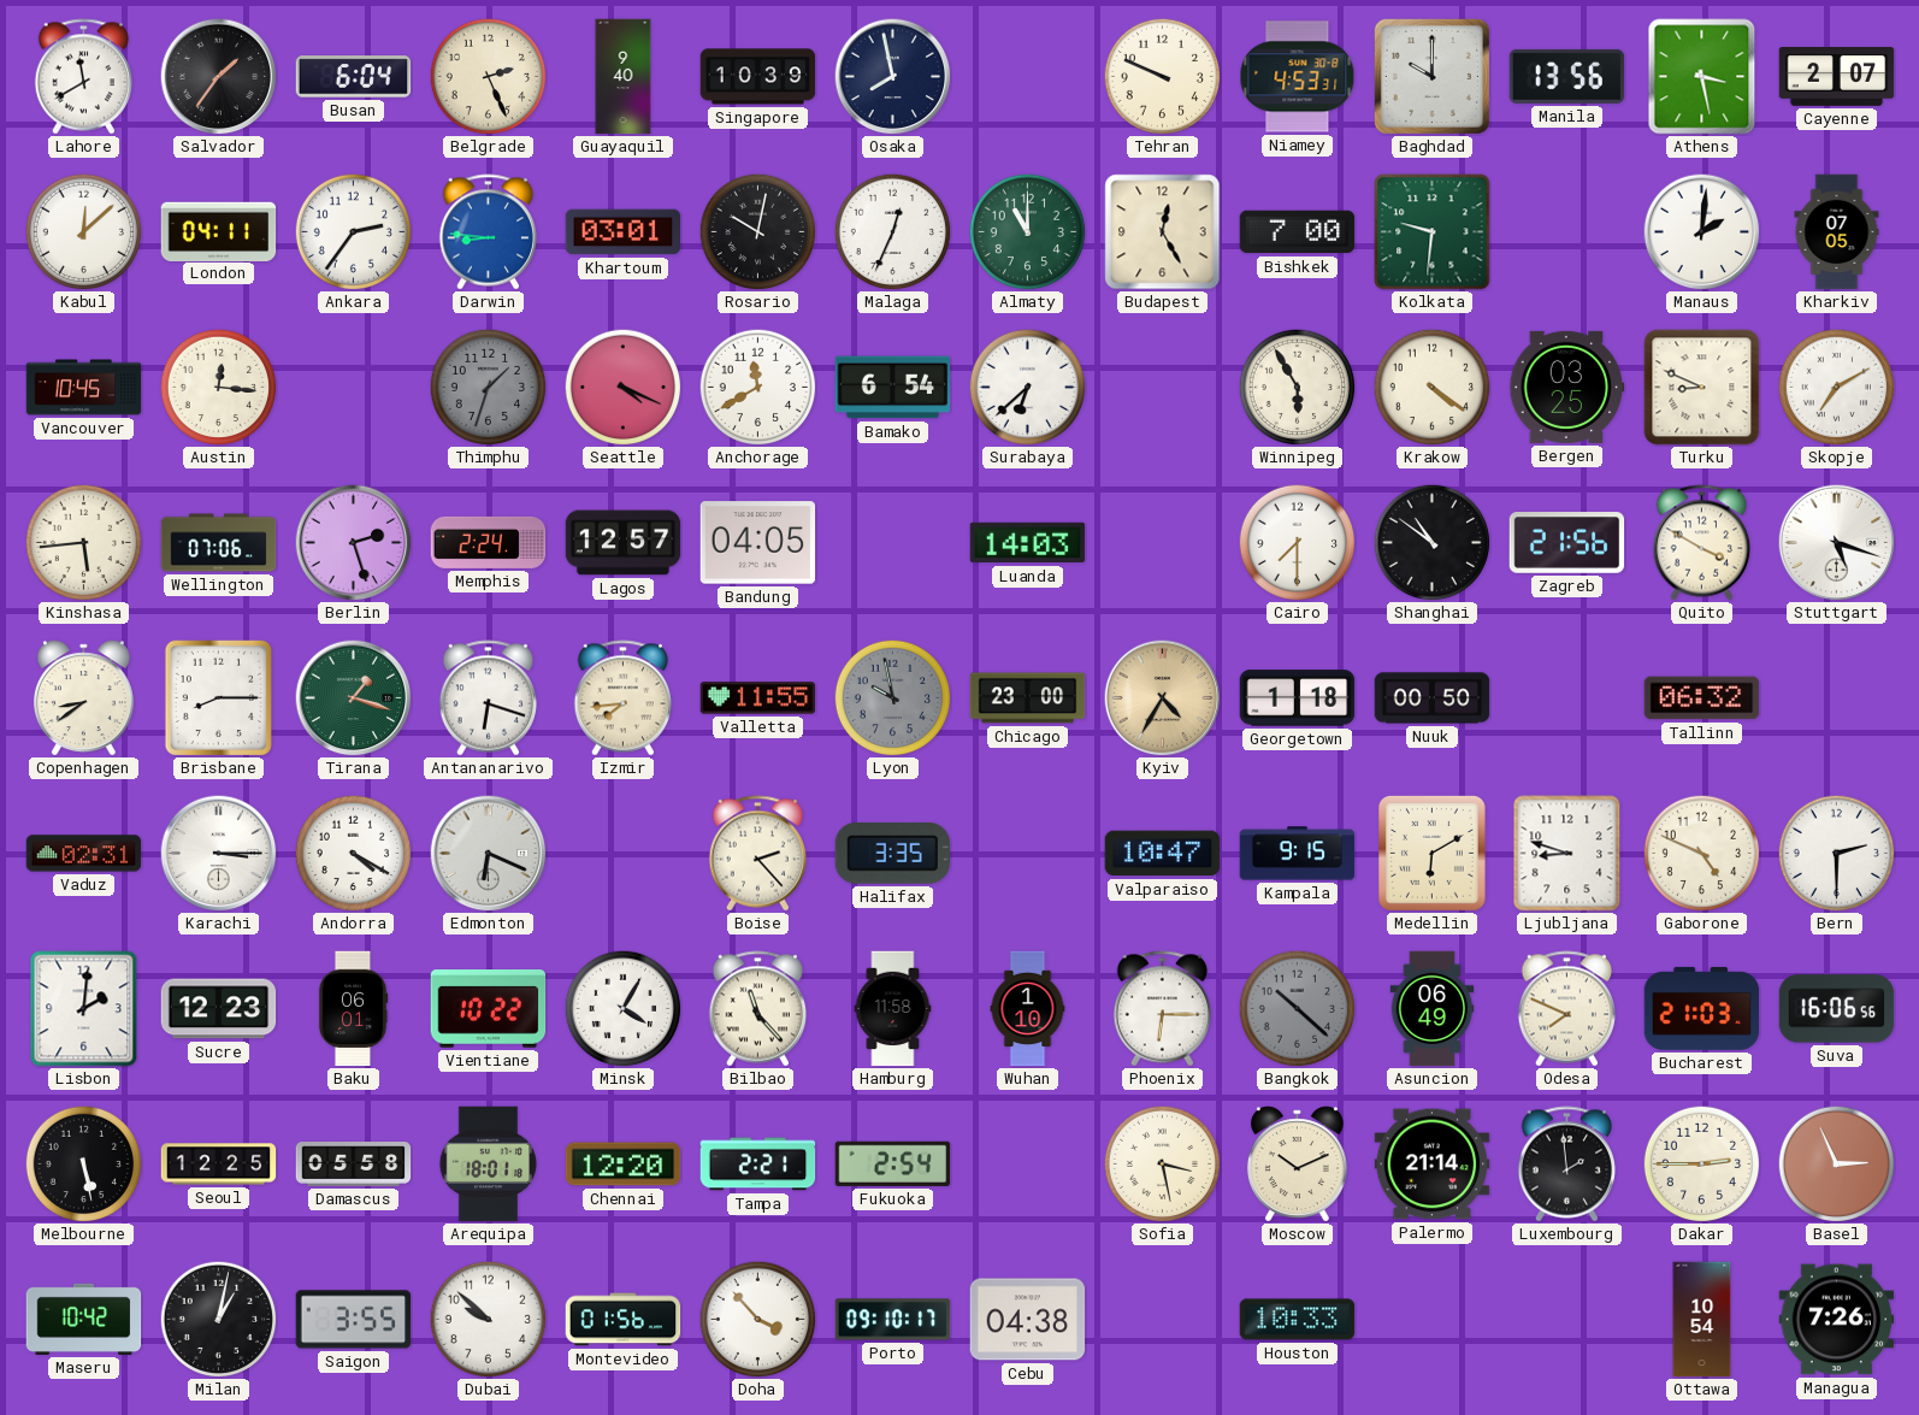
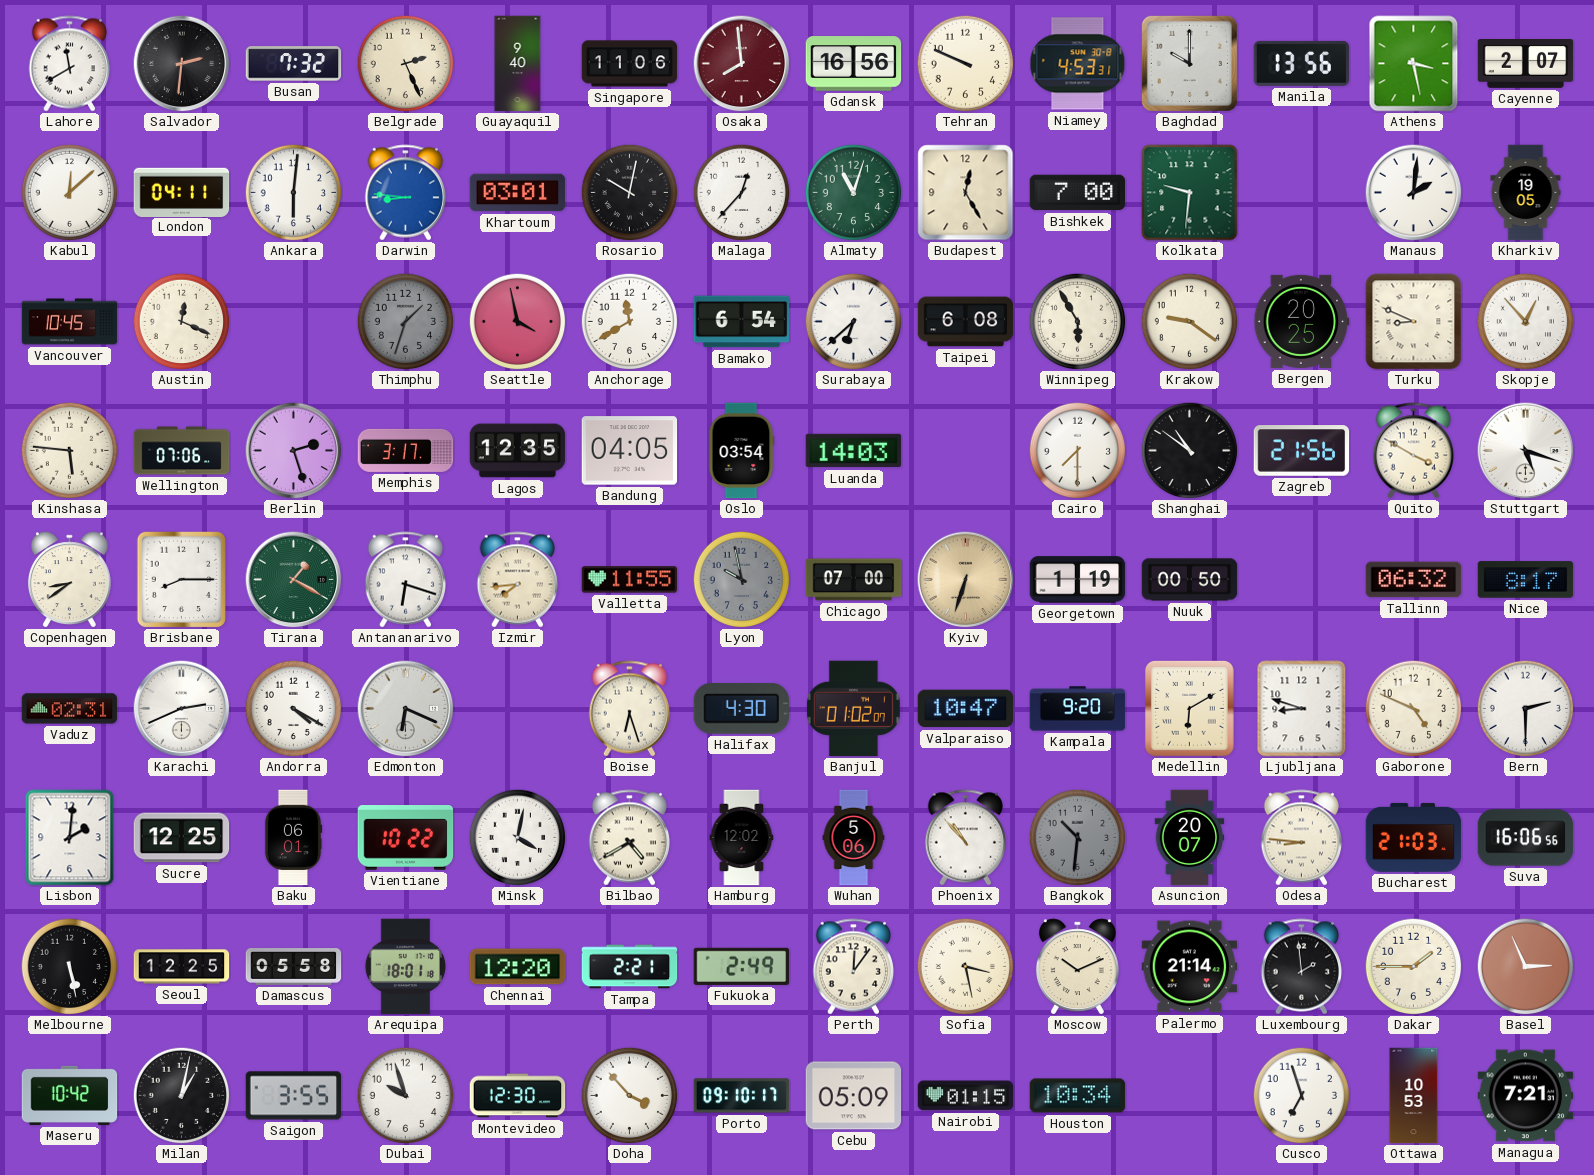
Salvador: 1:36 -> 2:31 (182, 64)
Busan: 6:04 -> 7:32 (294, 64)
Singapore: 10:39 -> 11:06 (630, 64)
Osaka: 7:58 -> 7:59 (742, 64)
Osaka dial: navy -> burgundy (742, 64)
Gdansk: none -> 16:56 (854, 64)
Ankara: 2:36 -> 6:01 (293, 192)
Malaga: 12:34 -> 12:37 (741, 192)
Almaty: 11:00 -> 11:03 (853, 192)
Kharkiv: 07:05 -> 19:05 (1526, 193)
Austin: 12:16 -> 12:19 (181, 321)
Seattle: 4:19 -> 3:58 (517, 321)
Taipei: none -> 6:08 (966, 322)
Krakow: 4:21 -> 9:21 (1189, 321)
Bergen: 03:25 -> 20:25 (1302, 321)
Skopje: 7:10 -> 12:53 (1525, 321)
Kinshasa: 5:44 -> 5:46 (69, 450)
Memphis: 2:24 -> 3:17 (406, 450)
Lagos: 12:57 -> 12:35 (518, 451)
Oslo: none -> 03:54 (741, 451)
Tirana: 1:18 -> 1:20 (294, 580)
Chicago: 23:00 -> 07:00 (854, 580)
Kyiv: 4:35 -> 6:33 (966, 580)
Georgetown: 1:18 -> 1:19 (1078, 580)
Nice: none -> 8:17 (1526, 580)
Karachi: 3:15 -> 2:41 (182, 709)
Boise: 2:23 -> 6:27 (630, 709)
Halifax: 3:35 -> 4:30 (741, 708)
Banjul: none -> 01:02 (853, 709)
Kampala: 9:15 -> 9:20 (1078, 709)
Sucre: 12:23 -> 12:25 (182, 838)
Minsk: 4:05 -> 4:02 (517, 837)
Bilbao: 11:23 -> 4:40 (630, 838)
Hamburg: 11:58 -> 12:02 (742, 838)
Wuhan: 1:10 -> 5:06 (854, 838)
Phoenix: 6:15 -> 10:53 (966, 838)
Bangkok: 10:22 -> 10:31 (1077, 837)
Asuncion: 06:49 -> 20:07 (1190, 838)
Odesa: 7:49 -> 8:46 (1302, 838)
Fukuoka: 2:54 -> 2:49 (742, 966)
Perth: none -> 12:06 (854, 967)
Dakar: 2:45 -> 1:45 (1413, 966)
Dubai: 9:52 -> 9:57 (405, 1095)
Montevideo: 01:56 -> 12:30 (518, 1096)
Cebu: 04:38 -> 05:09 (854, 1096)
Nairobi: none -> 01:15 (966, 1096)
Houston: 10:33 -> 10:34 (1078, 1096)
Cusco: none -> 6:57 (1301, 1095)
Ottawa: 10:54 -> 10:53 (1414, 1096)
Managua: 7:26 -> 7:21 (1526, 1096)
